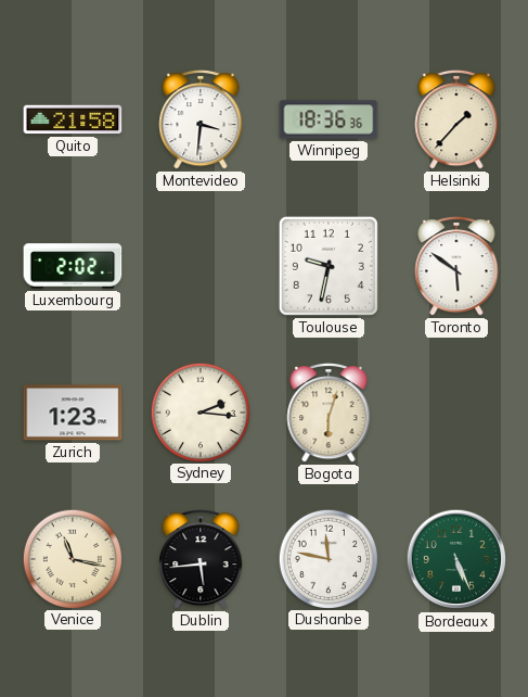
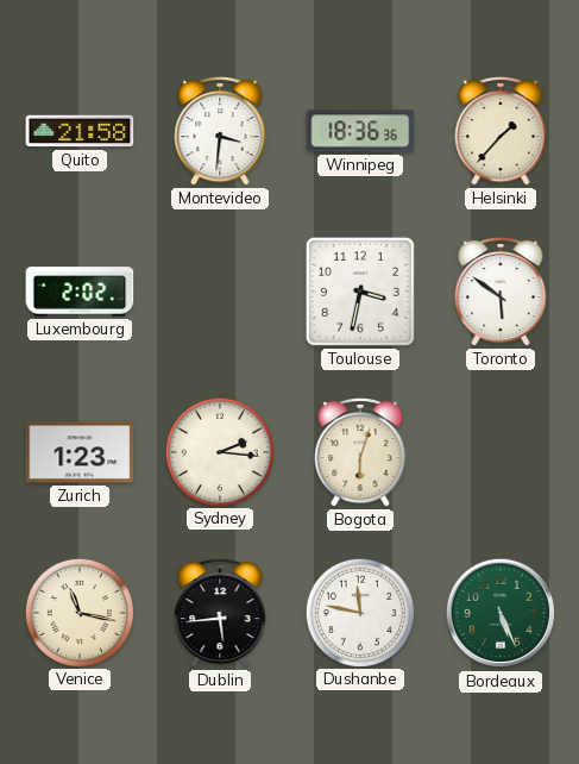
Toulouse: 9:32 -> 3:32 (360, 292)
